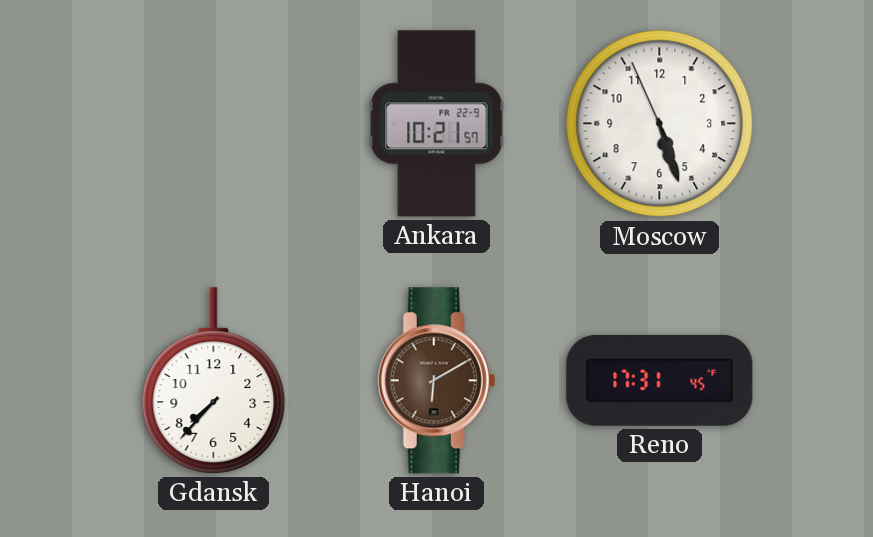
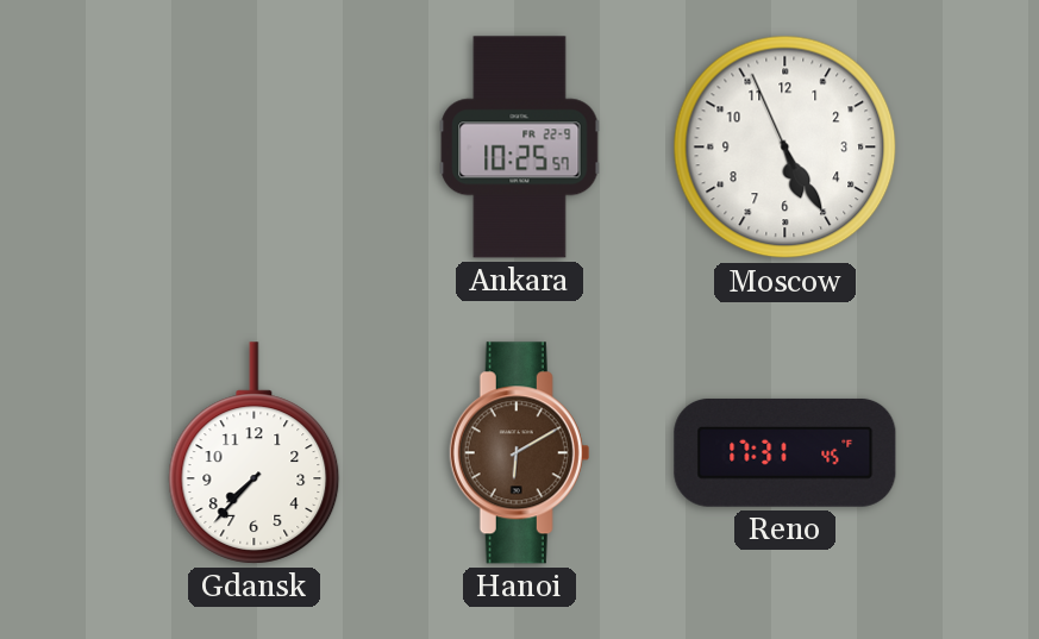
Ankara: 10:21 -> 10:25 (520, 148)
Moscow: 5:26 -> 5:24 (785, 148)
